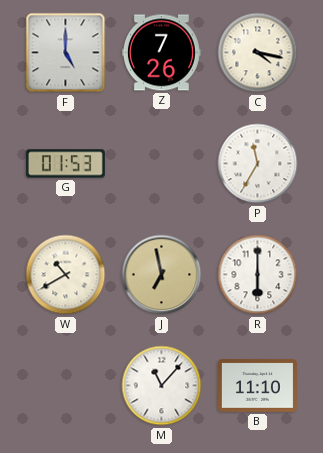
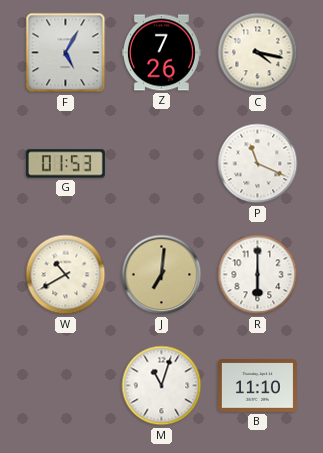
F: 5:00 -> 5:05 (66, 53)
P: 11:35 -> 11:19 (258, 164)
J: 6:58 -> 7:01 (162, 275)
M: 11:07 -> 11:03 (162, 386)
